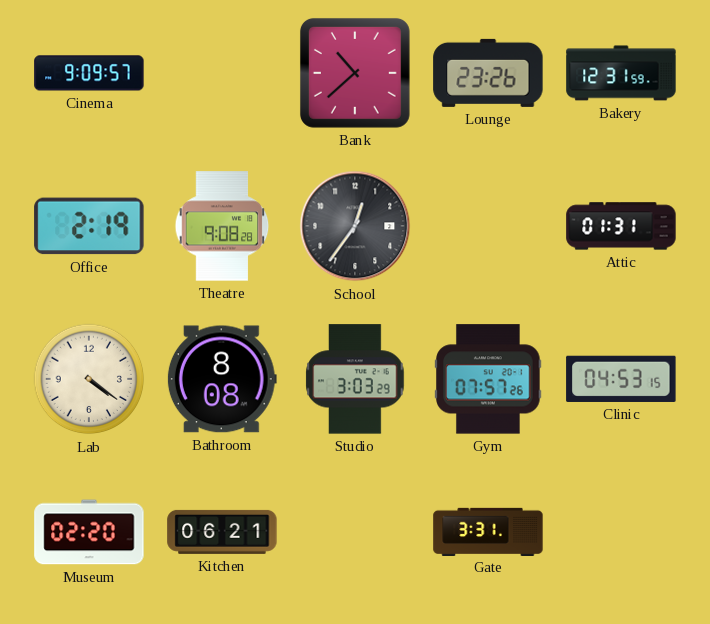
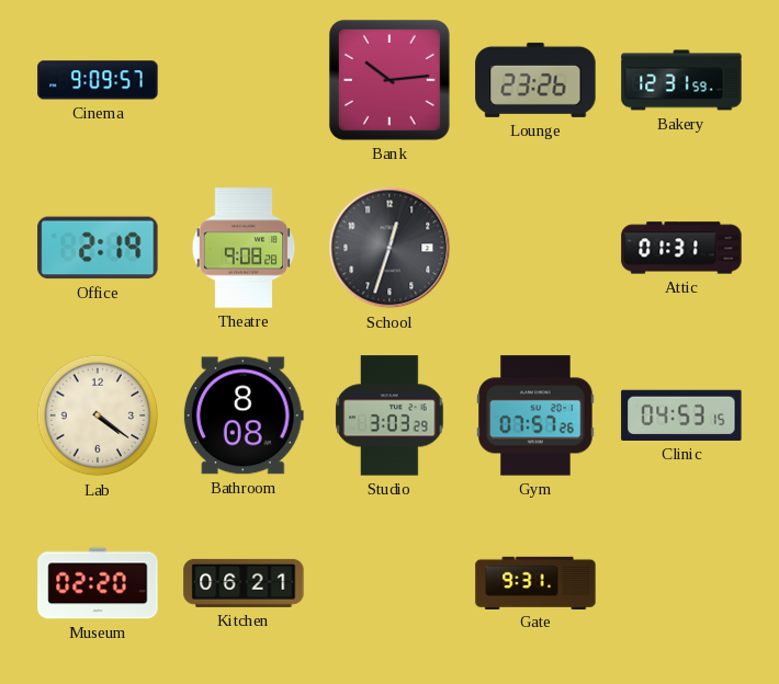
Bank: 10:38 -> 10:14 (390, 80)
School: 12:36 -> 12:33 (390, 248)
Gate: 3:31 -> 9:31 (535, 582)
